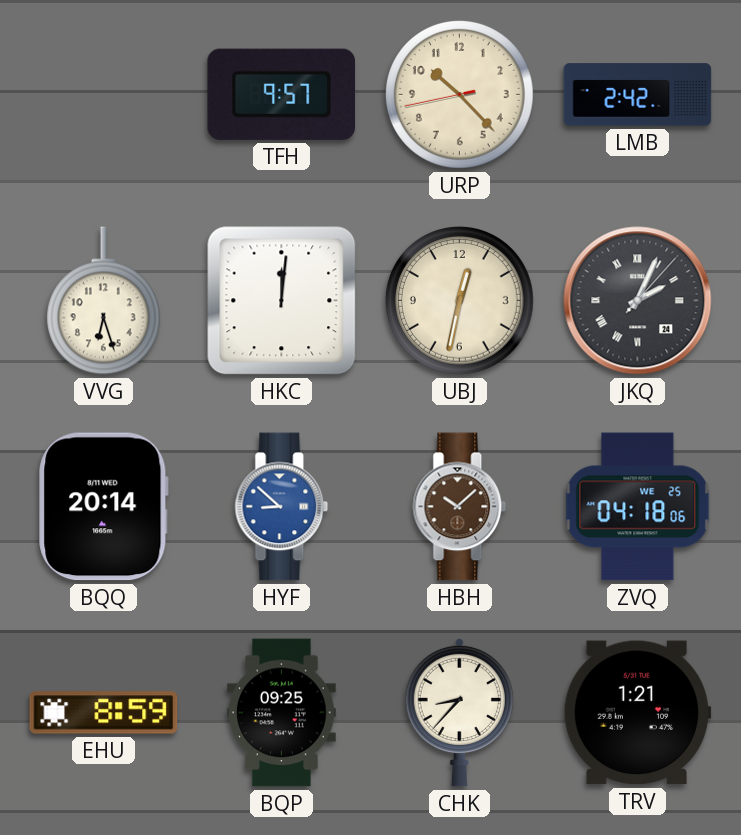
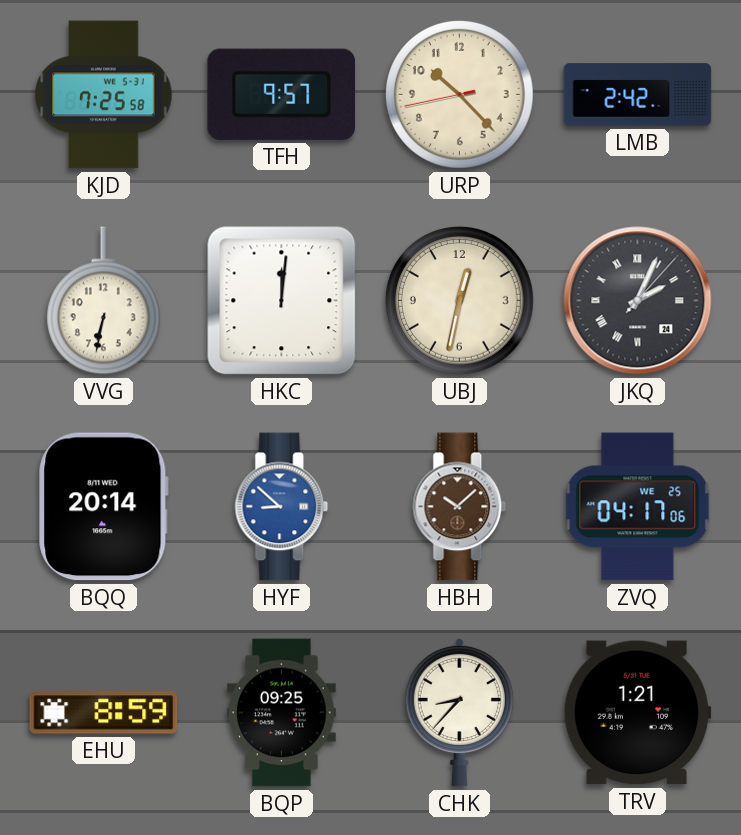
KJD: none -> 7:25 (104, 95)
VVG: 6:27 -> 6:32 (103, 301)
ZVQ: 04:18 -> 04:17 (638, 507)
